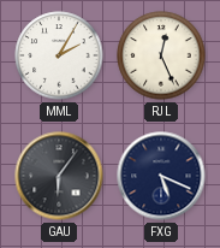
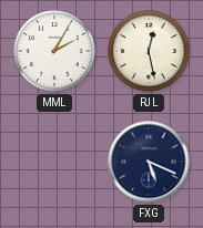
RJL: 12:26 -> 12:28 (149, 51)
GAU: 6:06 -> none (59, 176)
